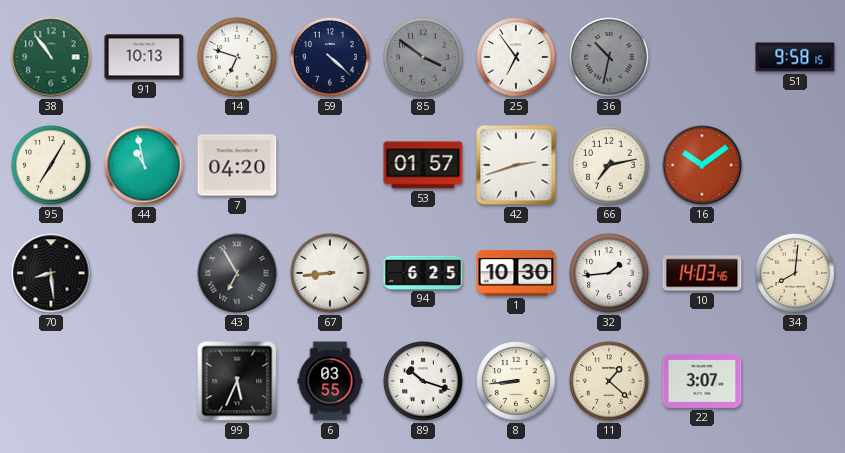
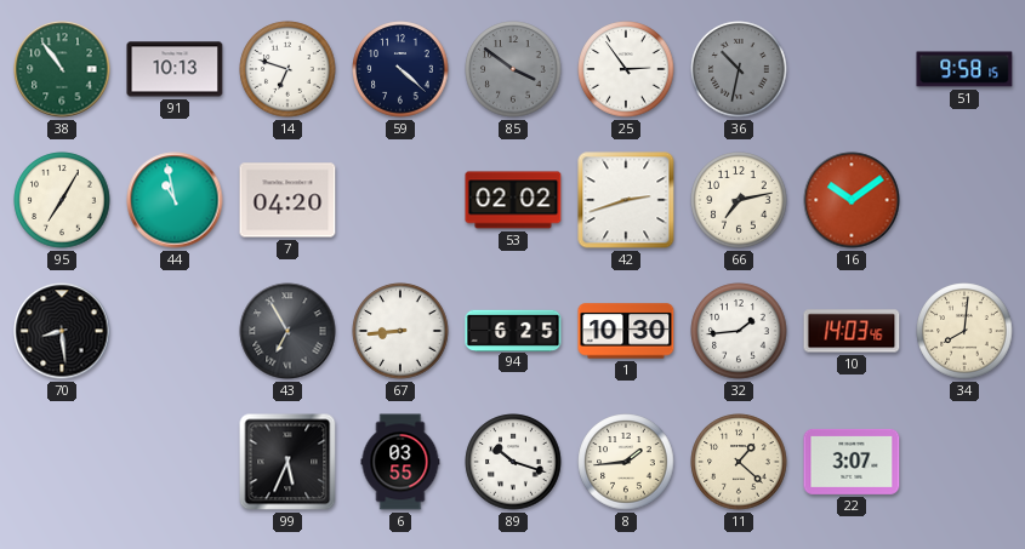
25: 6:54 -> 2:54 (626, 69)
53: 01:57 -> 02:02 (513, 200)
8: 8:44 -> 1:44 (626, 462)
